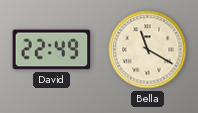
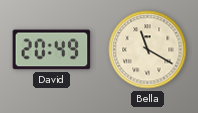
David: 22:49 -> 20:49 (52, 50)
